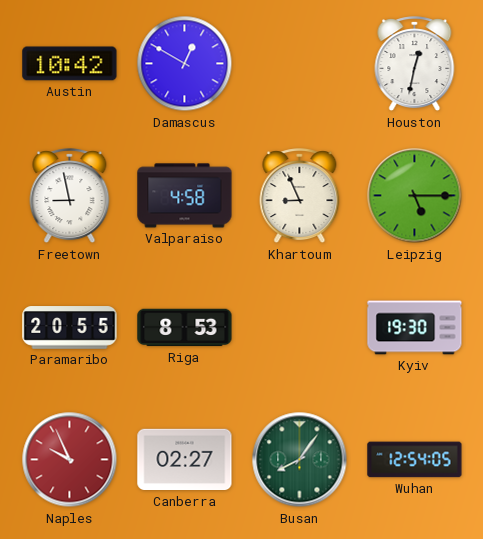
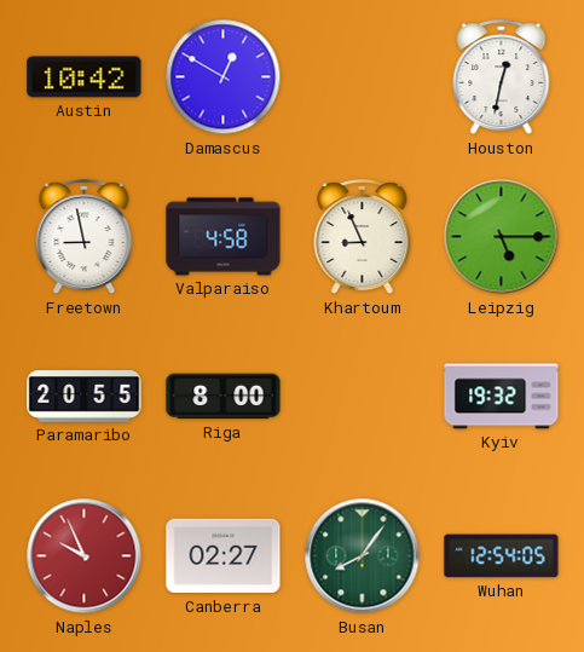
Riga: 8:53 -> 8:00 (224, 397)
Kyiv: 19:30 -> 19:32 (502, 397)
